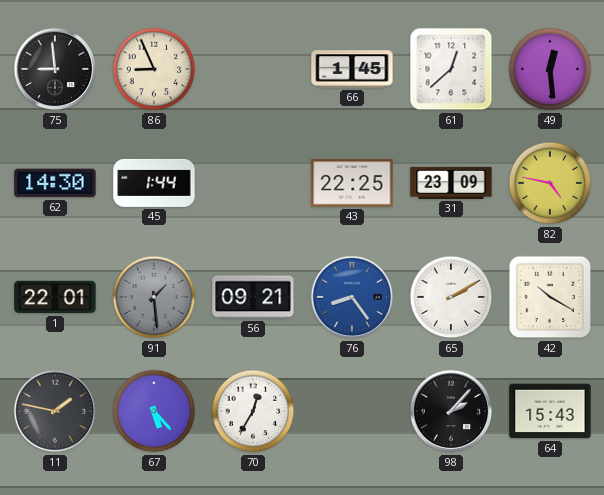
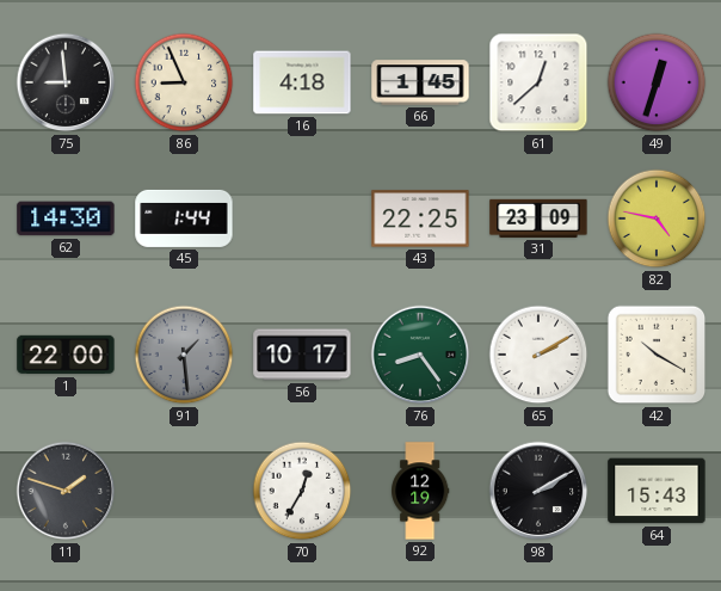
16: none -> 4:18 (302, 82)
49: 12:29 -> 12:33 (657, 82)
1: 22:01 -> 22:00 (66, 355)
56: 09:21 -> 10:17 (302, 355)
76 dial: blue -> green (420, 355)
11: 1:47 -> 1:48 (66, 491)
67: 5:23 -> none (154, 411)
92: none -> 12:19 (420, 491)
98: 2:07 -> 2:10 (538, 491)
